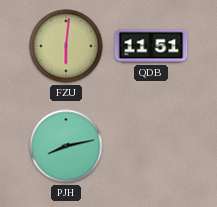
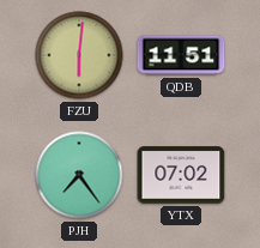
PJH: 8:13 -> 7:24 (79, 175)
YTX: none -> 07:02 (181, 175)
